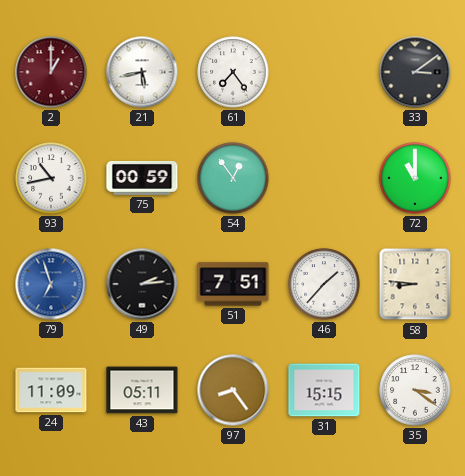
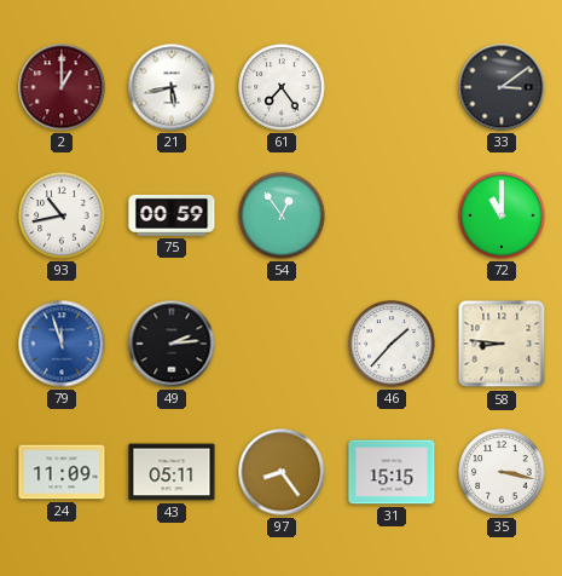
79: 6:57 -> 11:57 (62, 344)
51: 7:51 -> none (233, 284)
35: 3:21 -> 3:17 (502, 472)
